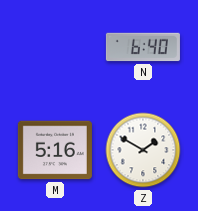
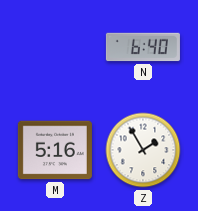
Z: 1:50 -> 1:55 (143, 150)
